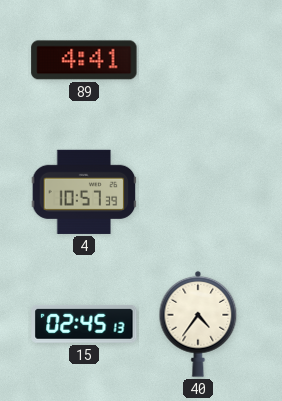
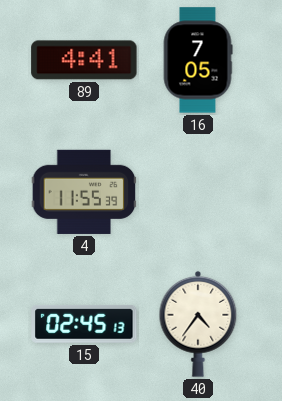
16: none -> 7:05 (198, 60)
4: 10:57 -> 11:55 (84, 192)
